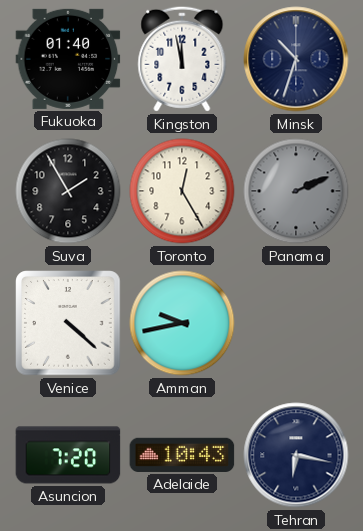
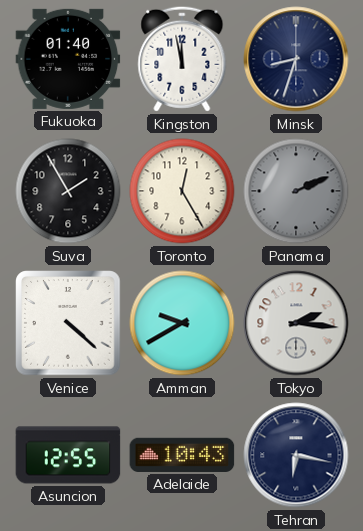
Minsk: 10:33 -> 8:33 (296, 59)
Amman: 9:43 -> 9:40 (182, 323)
Tokyo: none -> 2:16 (296, 323)
Asuncion: 7:20 -> 12:55 (68, 455)
